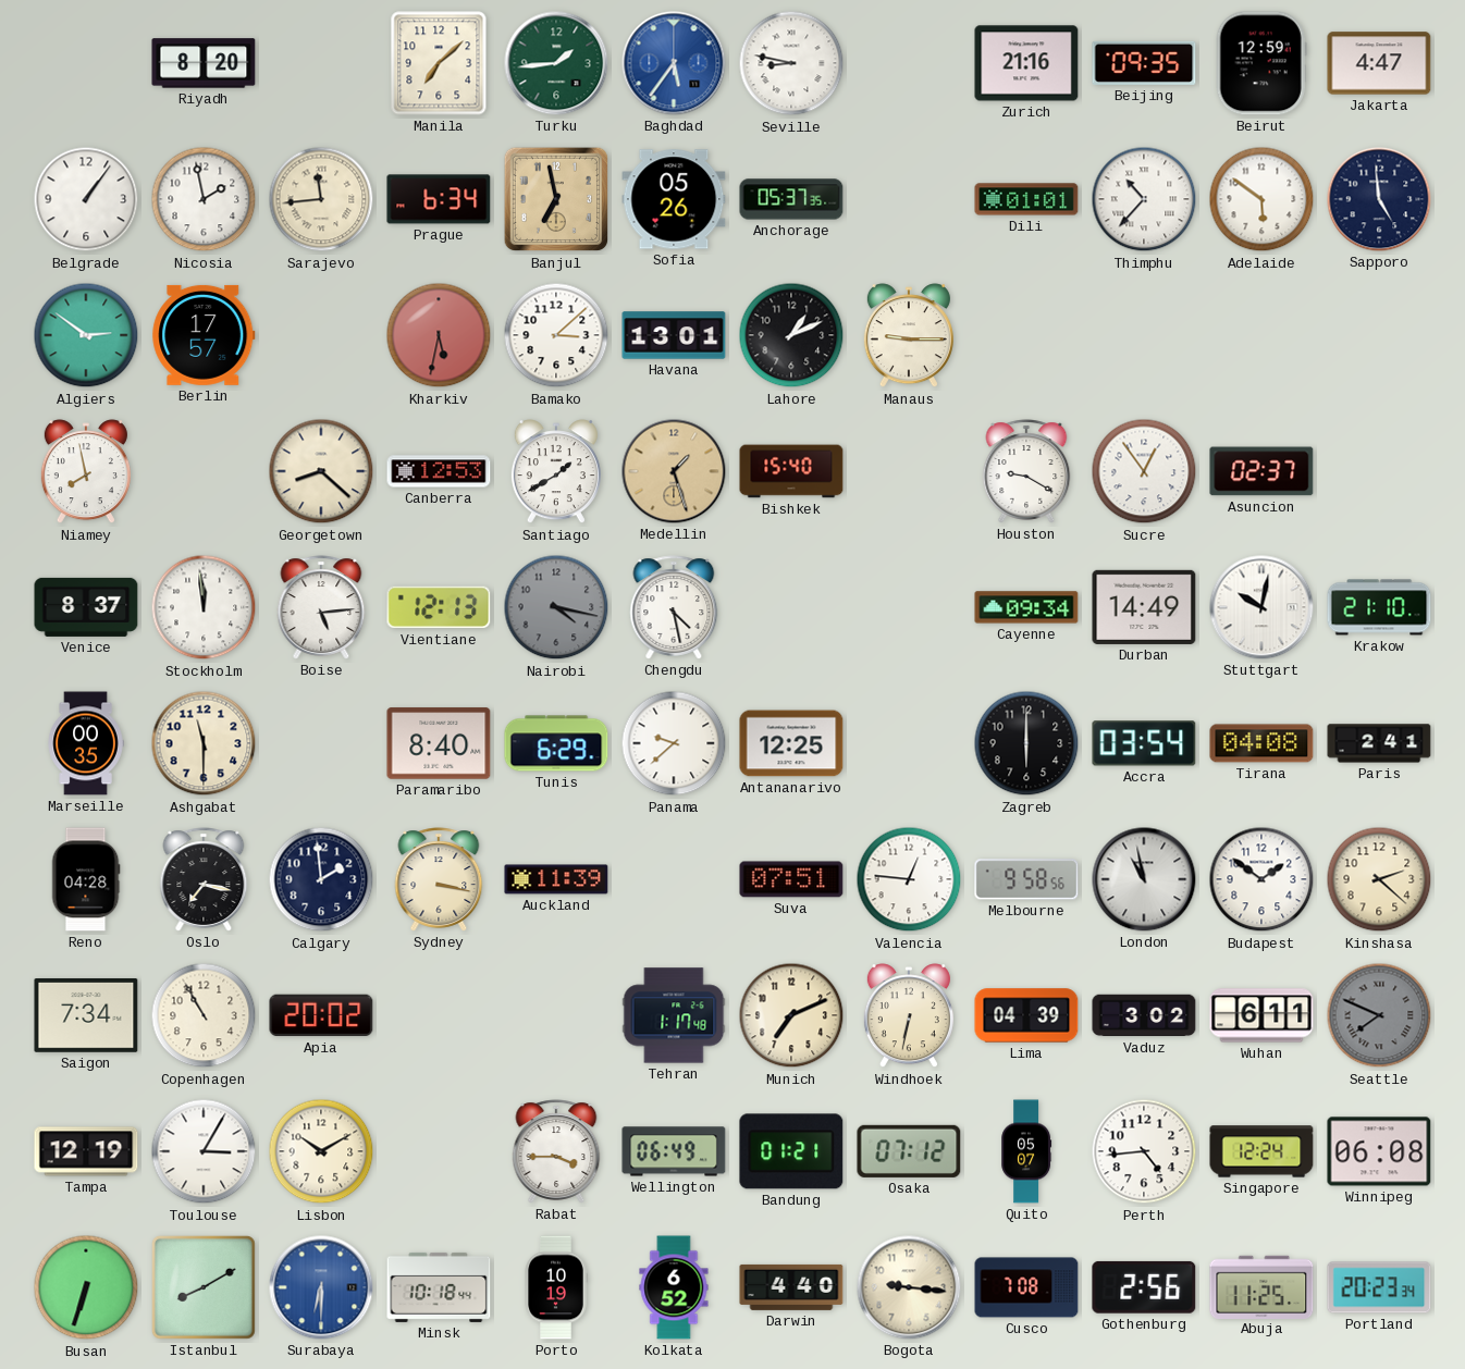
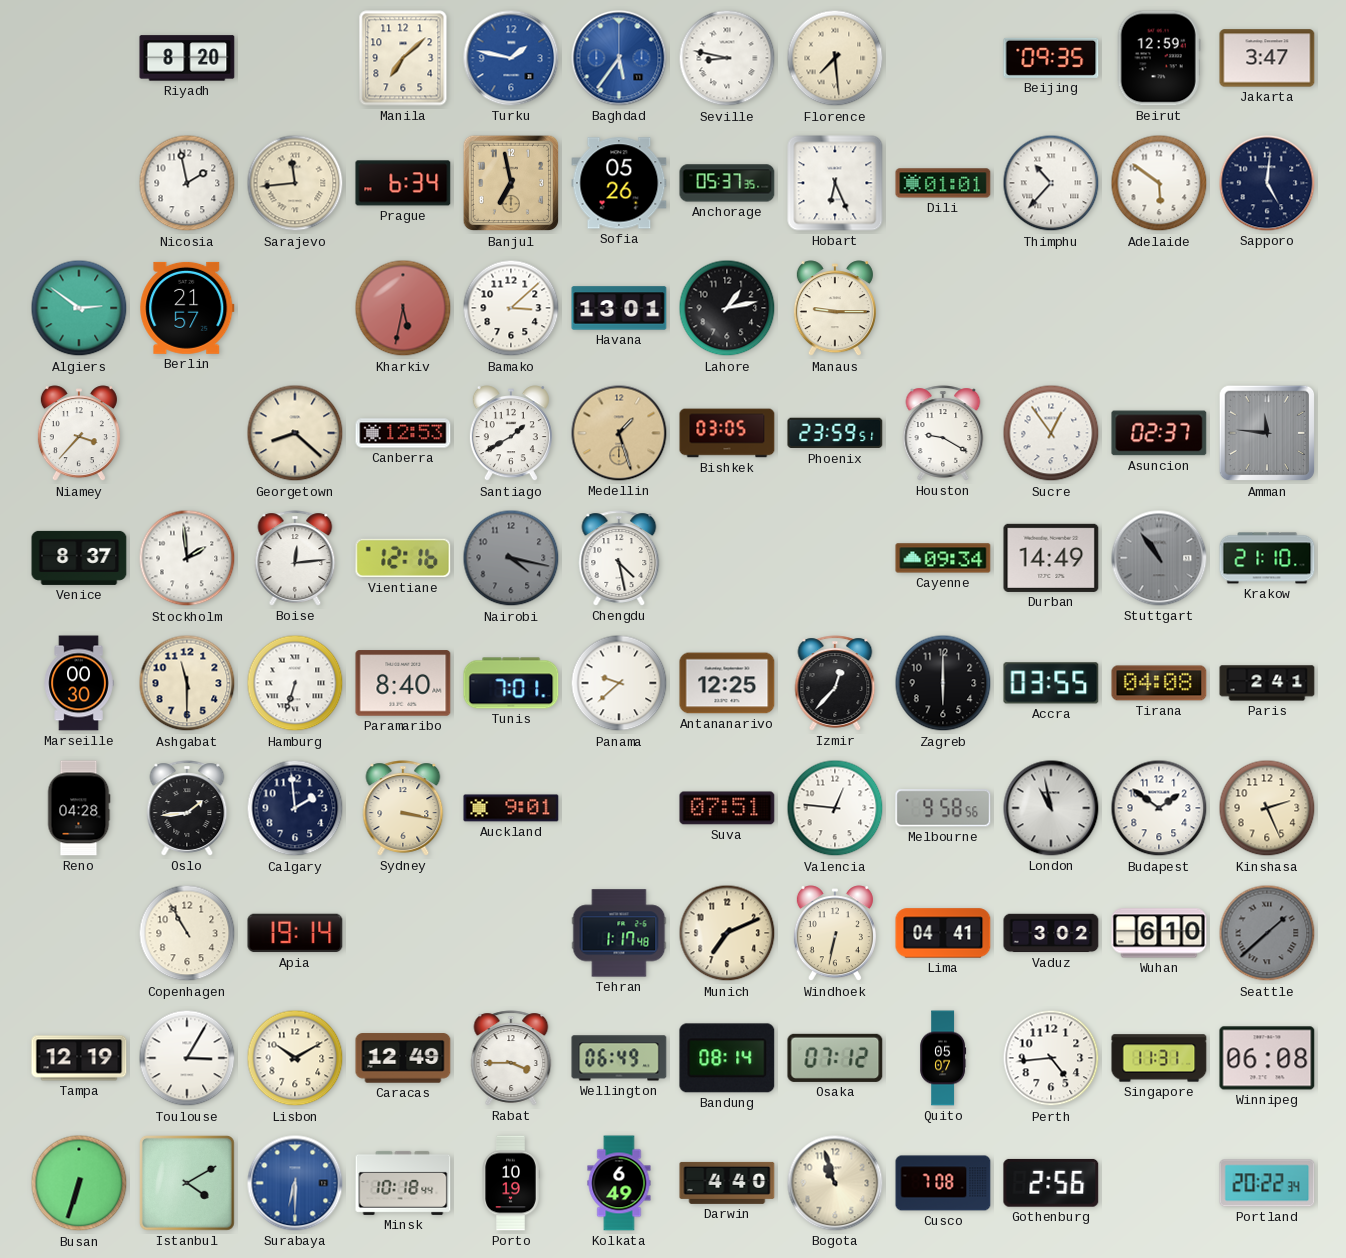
Turku: 1:44 -> 1:47 (511, 58)
Turku dial: green -> blue (511, 58)
Florence: none -> 7:29 (835, 58)
Zurich: 21:16 -> none (1026, 63)
Jakarta: 4:47 -> 3:47 (1267, 58)
Belgrade: 1:06 -> none (86, 199)
Hobart: none -> 6:26 (835, 183)
Sapporo: 4:59 -> 5:01 (1267, 183)
Berlin: 17:57 -> 21:57 (187, 308)
Lahore: 1:11 -> 1:13 (727, 308)
Niamey: 7:58 -> 3:37 (79, 434)
Bishkek: 15:40 -> 03:05 (727, 433)
Phoenix: none -> 23:59 (835, 433)
Amman: none -> 11:46 (1267, 433)
Stockholm: 11:59 -> 1:59 (187, 558)
Boise: 5:14 -> 12:14 (295, 558)
Vientiane: 12:13 -> 12:16 (403, 558)
Stuttgart: 10:02 -> 10:54 (1159, 558)
Stuttgart dial: white -> grey (1159, 558)
Marseille: 00:35 -> 00:30 (79, 683)
Hamburg: none -> 6:33 (295, 683)
Tunis: 6:29 -> 7:01 (511, 683)
Izmir: none -> 12:37 (835, 683)
Accra: 03:54 -> 03:55 (1051, 683)
Oslo: 7:17 -> 1:44 (187, 808)
Auckland: 11:39 -> 9:01 (511, 808)
Kinshasa: 2:22 -> 2:26 (1267, 808)
Saigon: 7:34 -> none (86, 1016)
Apia: 20:02 -> 19:14 (295, 933)
Lima: 04:39 -> 04:41 (943, 933)
Wuhan: 6:11 -> 6:10 (1159, 933)
Seattle: 7:49 -> 1:38 (1267, 933)
Caracas: none -> 12:49 (403, 1058)
Bandung: 01:21 -> 08:14 (727, 1058)
Singapore: 12:24 -> 11:31 (1159, 1058)
Istanbul: 8:10 -> 4:10 (187, 1183)
Kolkata: 6:52 -> 6:49 (619, 1183)
Bogota: 9:16 -> 10:57 (835, 1183)
Abuja: 11:25 -> none (1261, 1286)
Portland: 20:23 -> 20:22 (1267, 1183)
